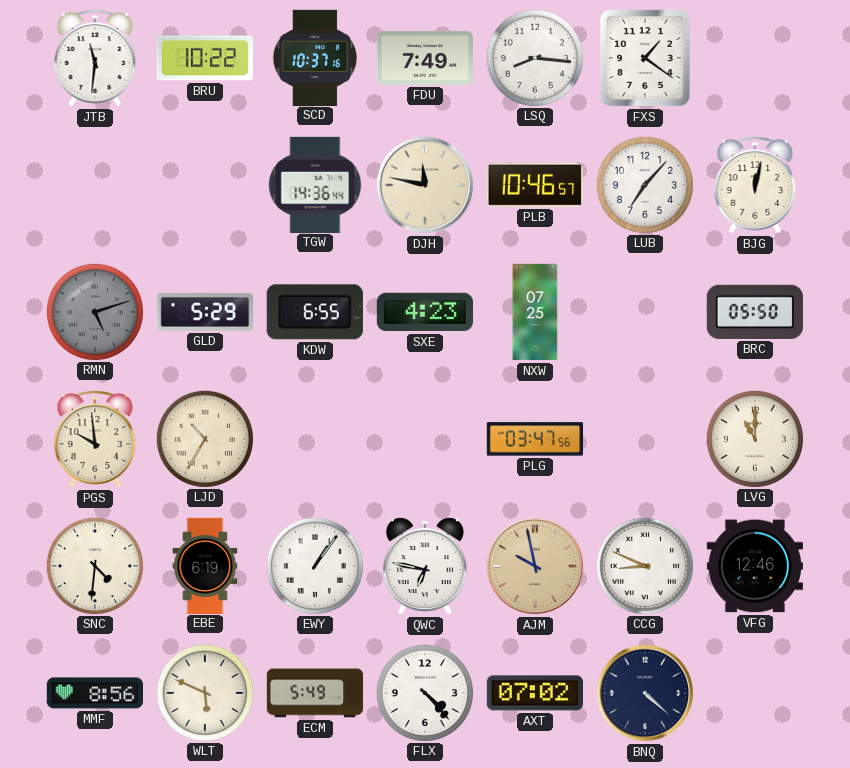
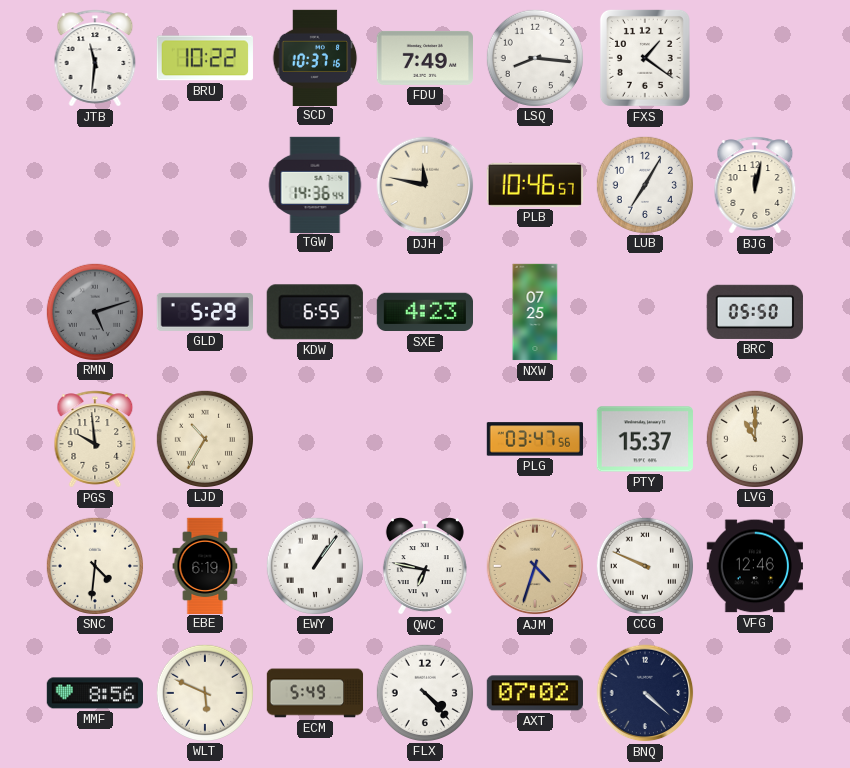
LUB: 7:07 -> 7:05 (644, 184)
PTY: none -> 15:37 (645, 439)
AJM: 9:58 -> 4:33 (535, 566)
CCG: 8:49 -> 9:49 (644, 565)
